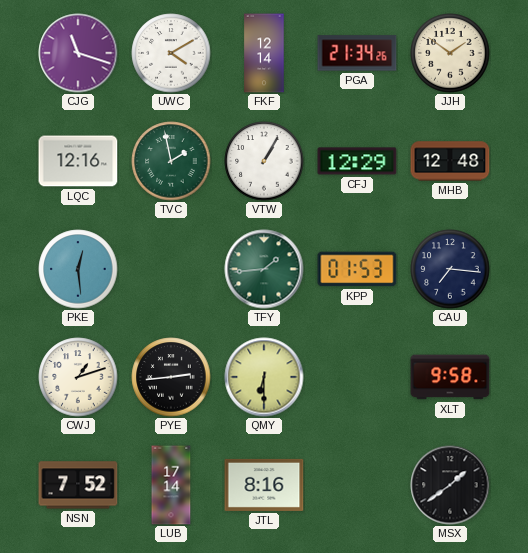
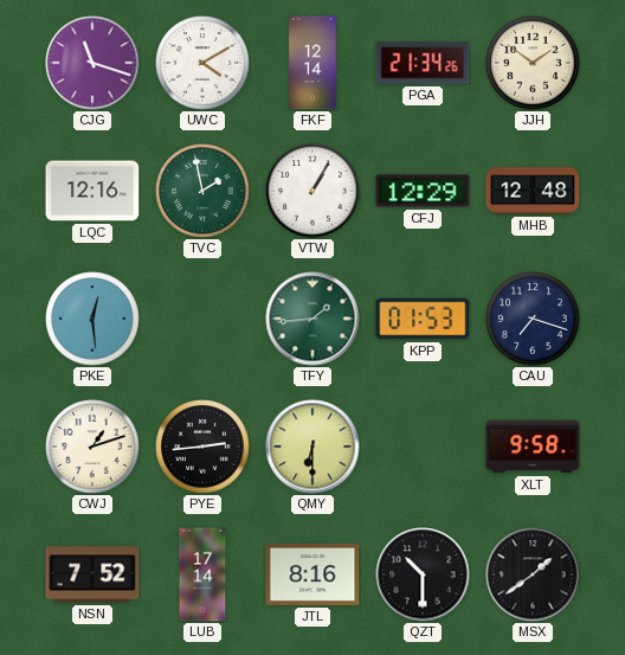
CAU: 7:16 -> 7:18 (533, 319)
QZT: none -> 10:30 (423, 574)
